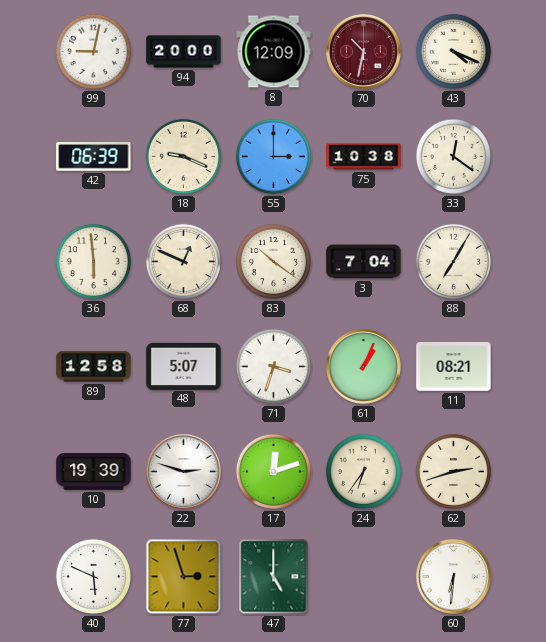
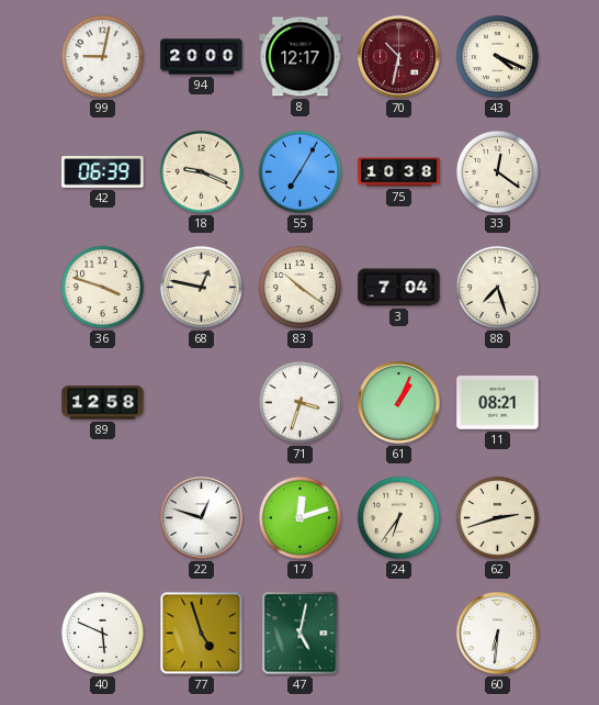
8: 12:09 -> 12:17 (301, 57)
55: 3:00 -> 7:05 (299, 171)
36: 5:59 -> 3:48 (102, 287)
68: 12:49 -> 12:47 (201, 287)
88: 7:05 -> 7:27 (497, 287)
48: 5:07 -> none (184, 366)
10: 19:39 -> none (94, 471)
22: 2:48 -> 12:48 (202, 518)
77: 2:57 -> 4:57 (202, 634)
47: 5:00 -> 5:02 (301, 634)
